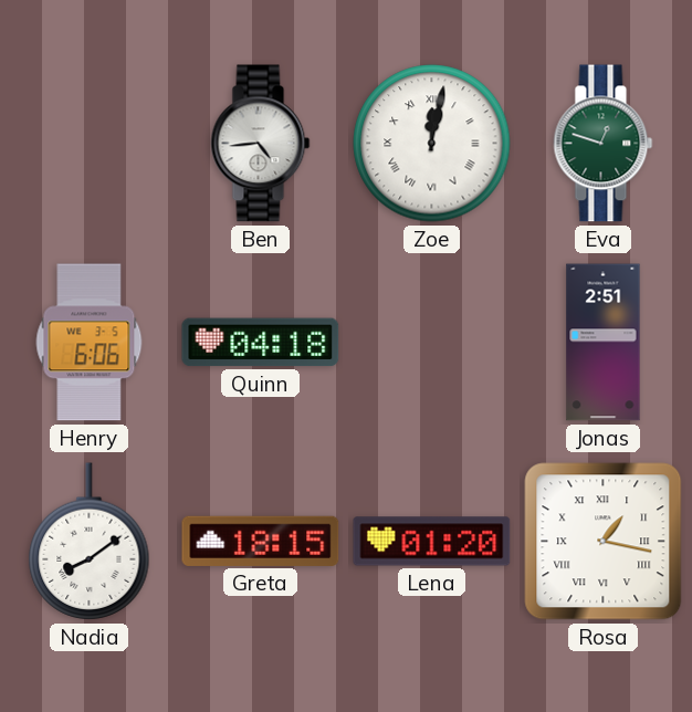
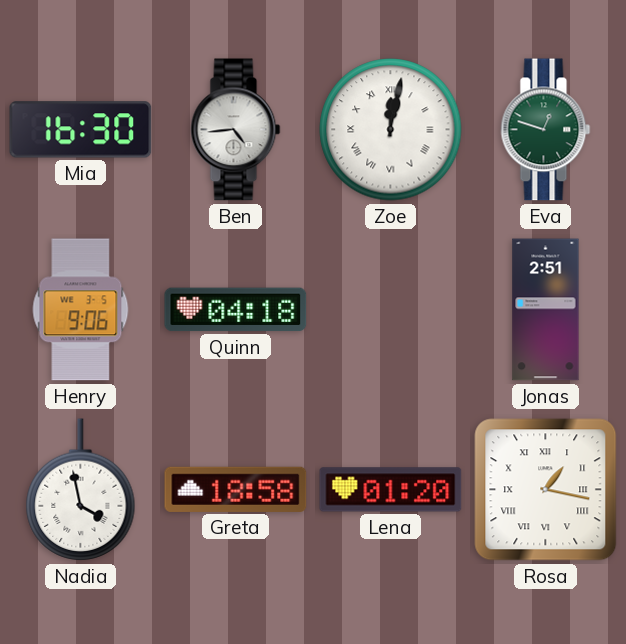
Mia: none -> 16:30 (81, 130)
Henry: 6:06 -> 9:06 (81, 310)
Nadia: 8:09 -> 3:58 (81, 490)
Greta: 18:15 -> 18:58 (236, 489)
